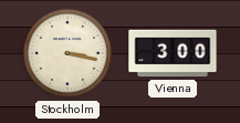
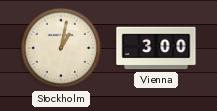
Stockholm: 3:17 -> 1:02 (61, 48)
